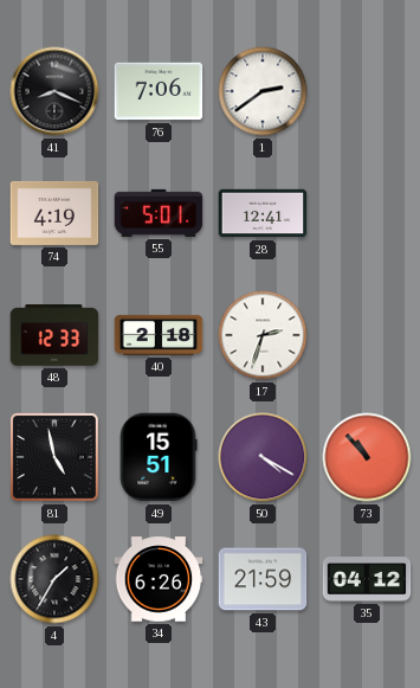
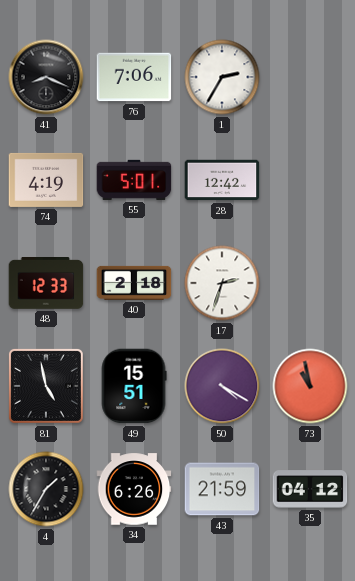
1: 2:39 -> 2:35 (222, 77)
28: 12:41 -> 12:42 (222, 180)
73: 10:53 -> 10:58 (310, 386)
